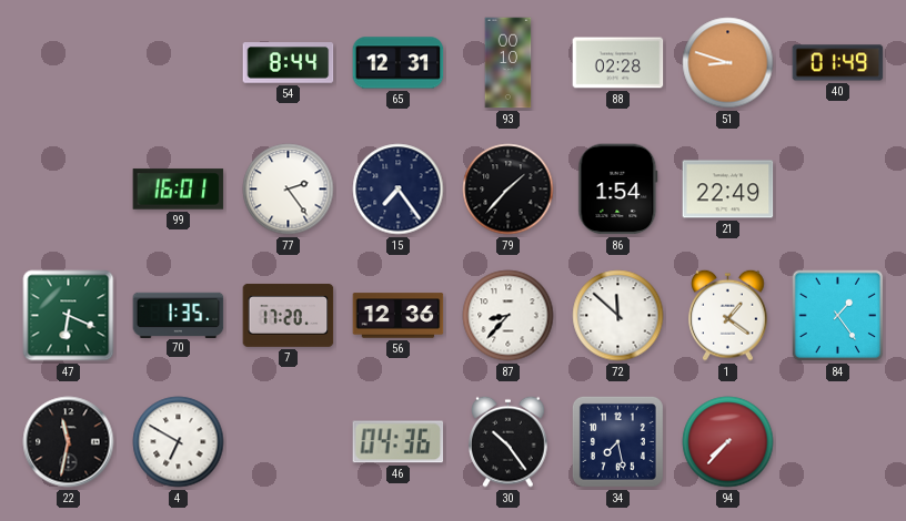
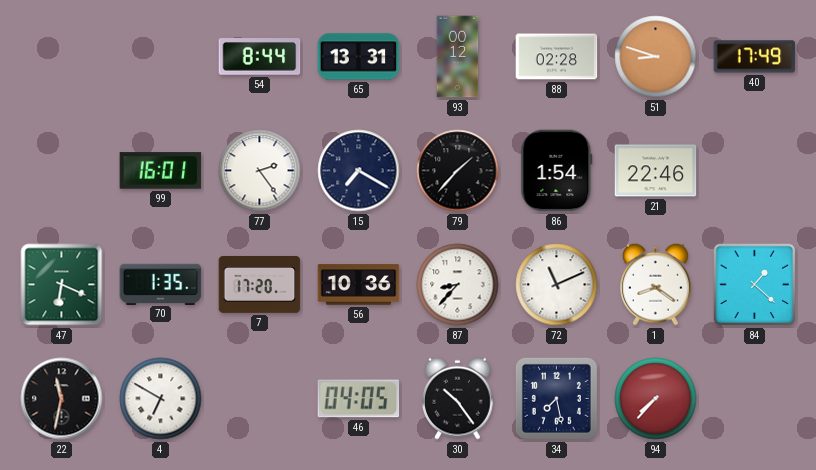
65: 12:31 -> 13:31 (359, 57)
93: 00:10 -> 00:12 (458, 57)
40: 01:49 -> 17:49 (755, 57)
15: 7:24 -> 7:20 (359, 171)
21: 22:49 -> 22:46 (656, 171)
56: 12:36 -> 10:36 (359, 285)
72: 11:52 -> 11:11 (557, 285)
1: 1:21 -> 8:21 (656, 284)
84: 1:24 -> 1:22 (755, 285)
46: 04:36 -> 04:05 (359, 399)
